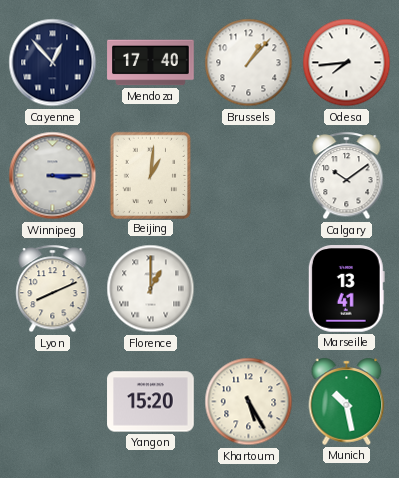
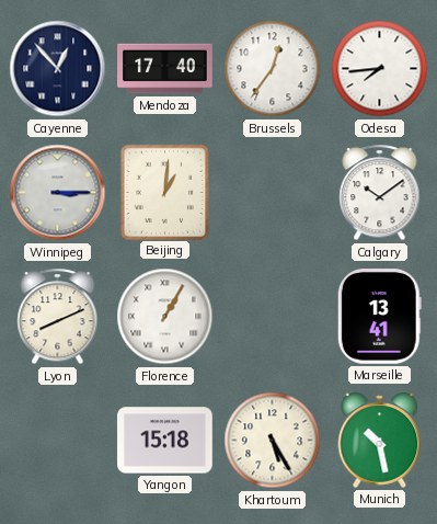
Brussels: 1:07 -> 12:36 (273, 69)
Florence: 1:00 -> 1:05 (165, 317)
Yangon: 15:20 -> 15:18 (165, 441)
